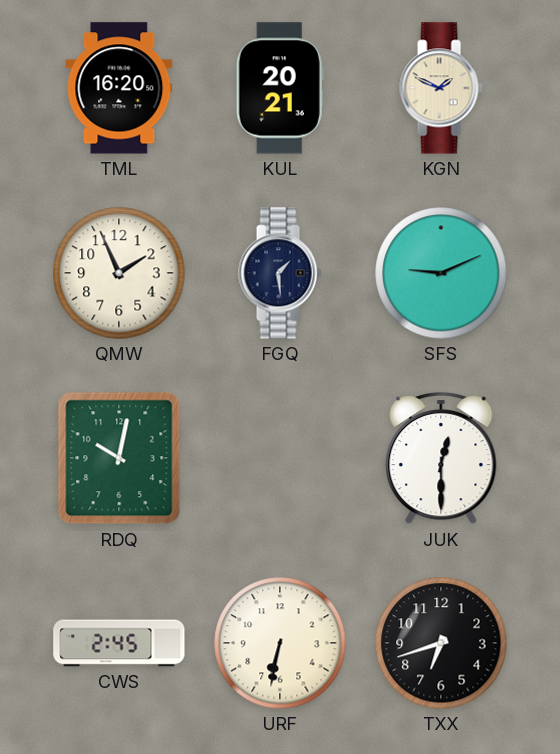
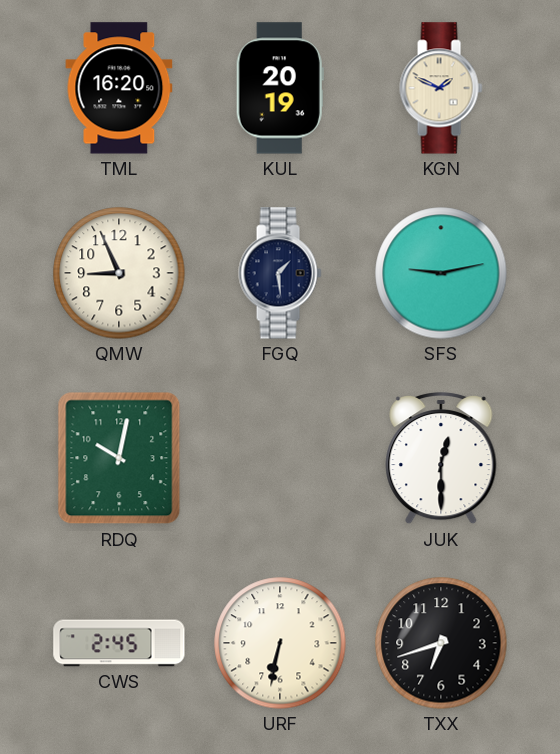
KUL: 20:21 -> 20:19 (280, 88)
QMW: 1:56 -> 8:56 (119, 273)
SFS: 9:11 -> 9:13 (441, 273)
